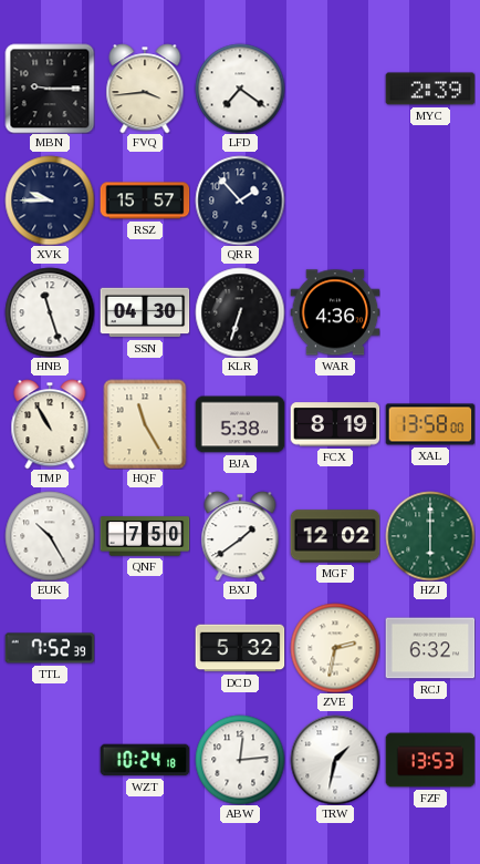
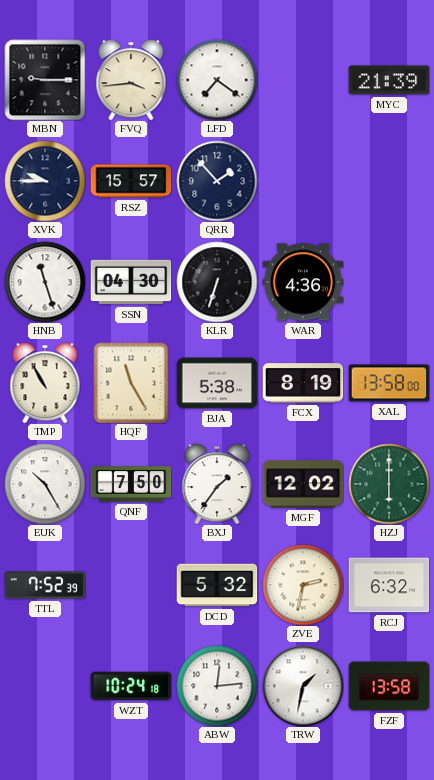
MYC: 2:39 -> 21:39 (389, 80)
BXJ: 1:39 -> 1:36 (217, 484)
FZF: 13:53 -> 13:58 (389, 686)
